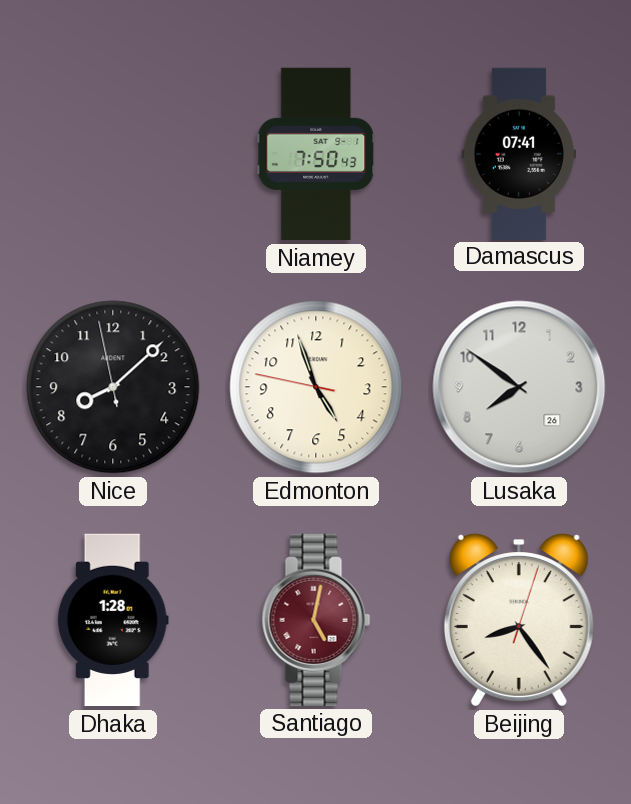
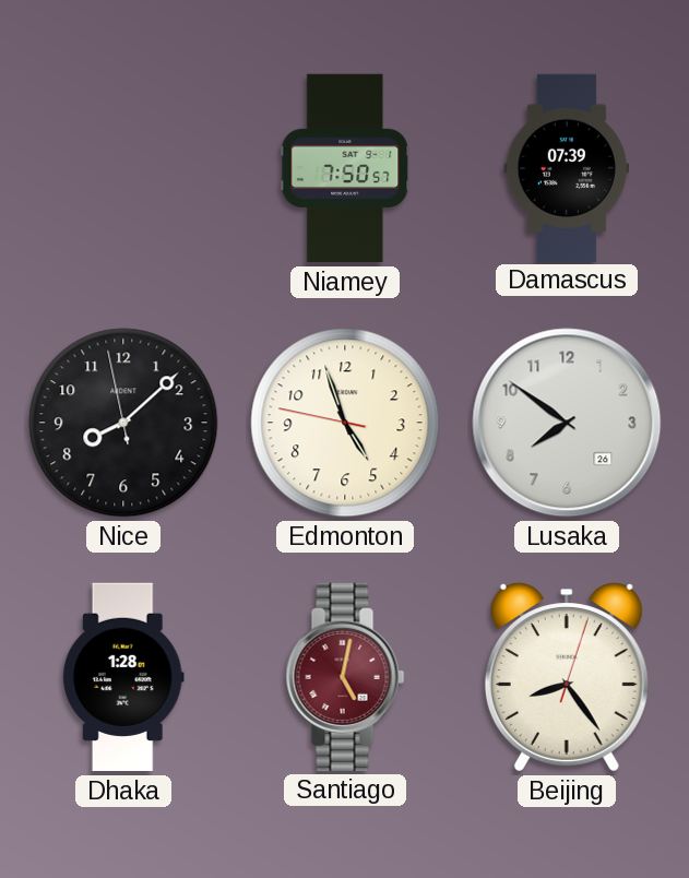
Niamey: 7:50:43 -> 7:50:57 (345, 168)
Damascus: 07:41 -> 07:39 (566, 167)
